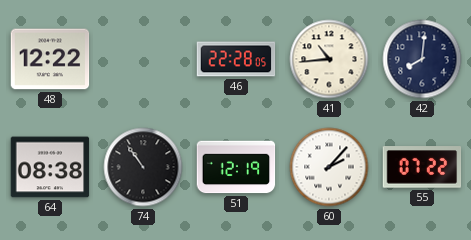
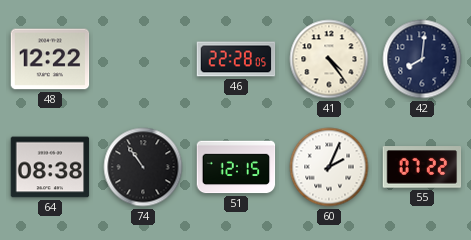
41: 10:44 -> 4:24 (329, 59)
51: 12:19 -> 12:15 (236, 167)
60: 2:07 -> 2:04 (329, 167)
